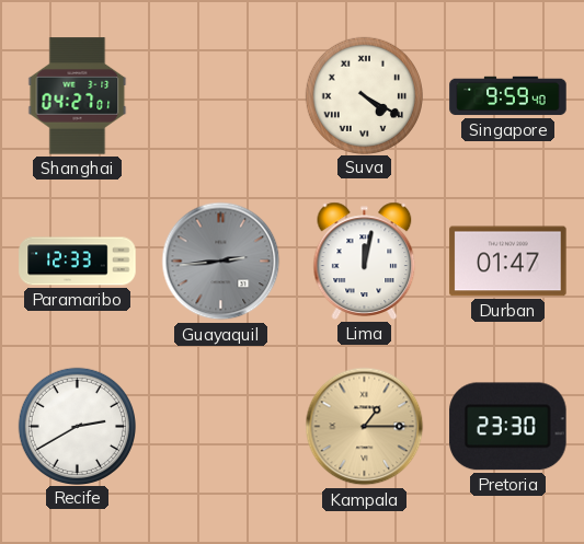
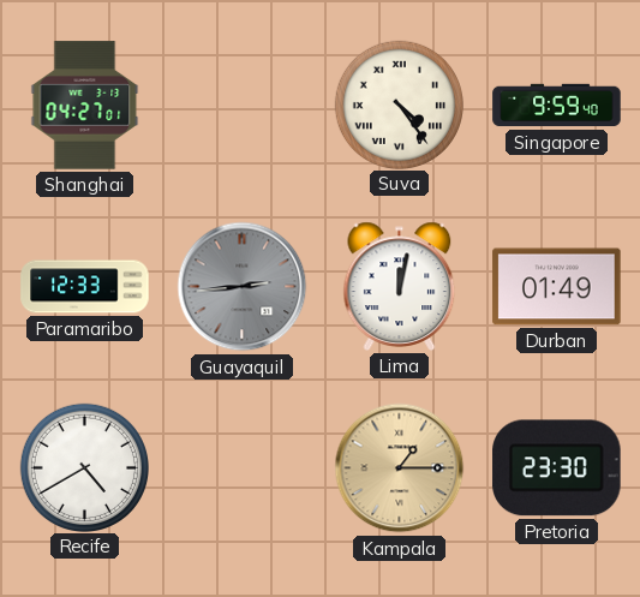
Suva: 4:20 -> 4:24 (399, 105)
Durban: 01:47 -> 01:49 (557, 287)
Recife: 2:40 -> 4:40 (84, 467)
